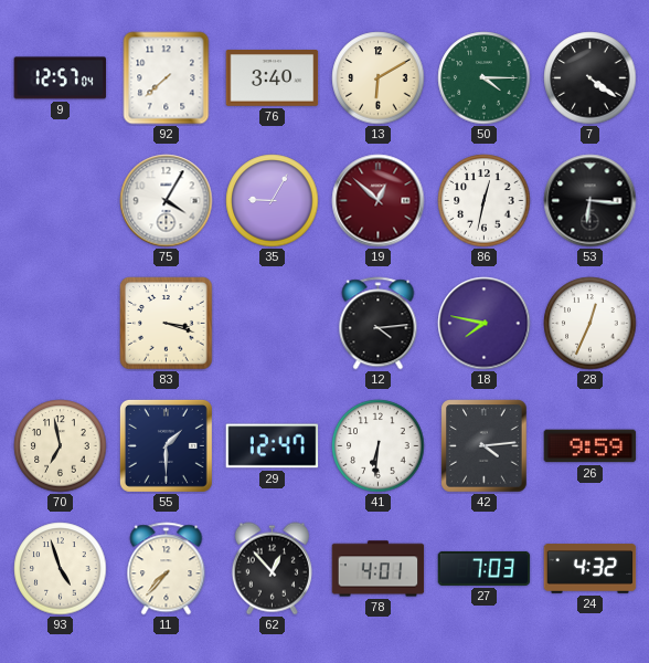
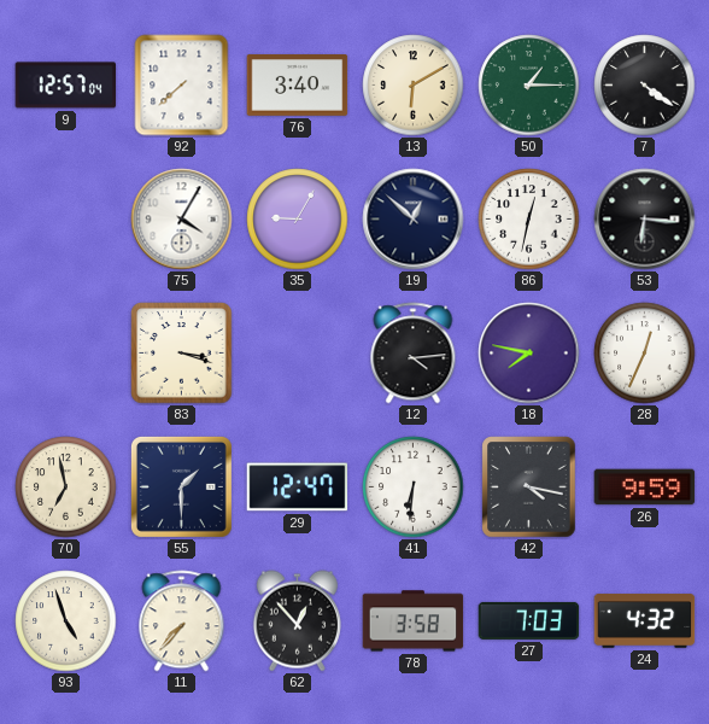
50: 4:15 -> 1:15 (529, 86)
19 dial: burgundy -> navy (414, 220)
42: 4:14 -> 4:17 (529, 487)
78: 4:01 -> 3:58 (414, 621)
